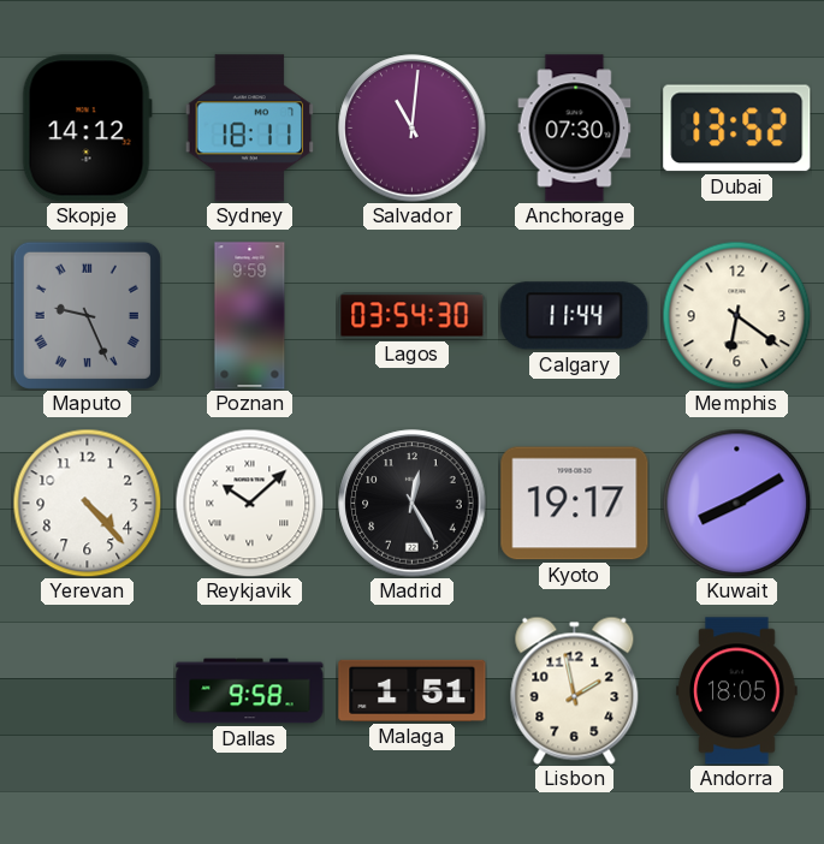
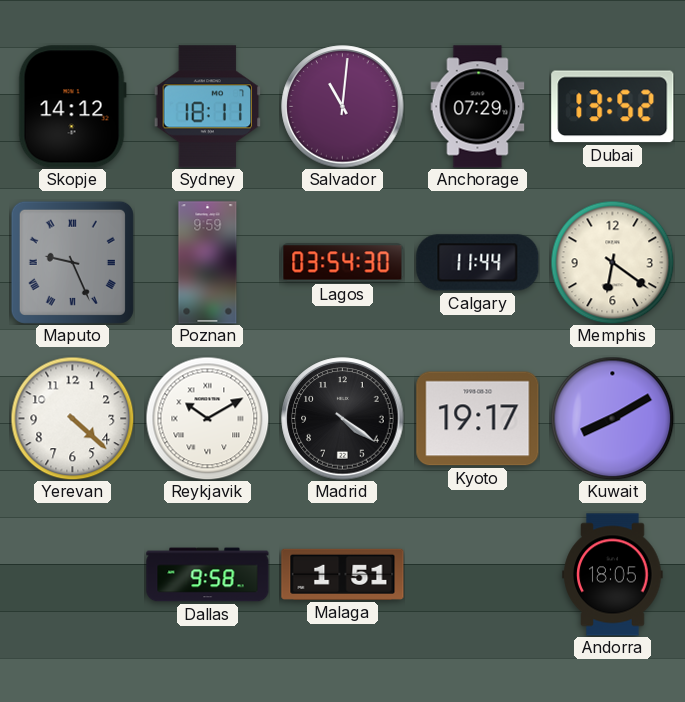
Anchorage: 07:30 -> 07:29 (478, 107)
Yerevan: 4:23 -> 4:22 (72, 418)
Reykjavik: 10:08 -> 10:10 (207, 418)
Madrid: 12:25 -> 4:21 (343, 419)
Lisbon: 1:58 -> none (575, 690)
